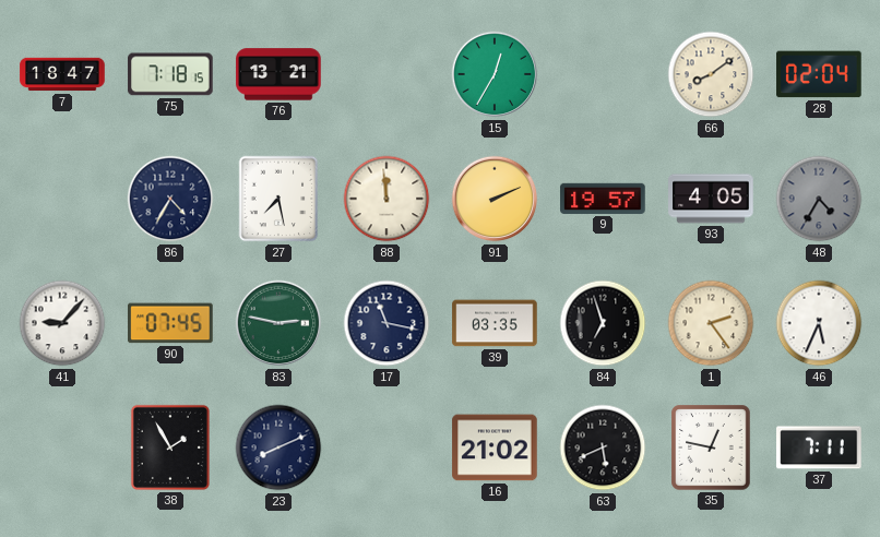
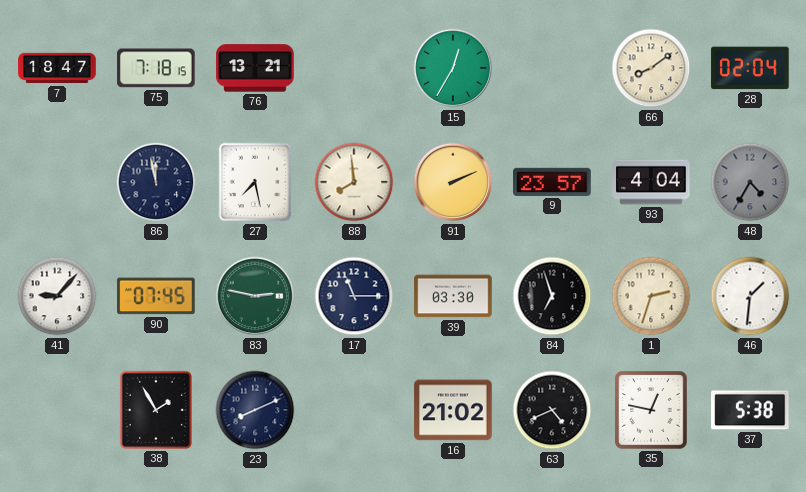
86: 4:35 -> 11:58 (156, 182)
88: 11:59 -> 7:59 (354, 182)
9: 19:57 -> 23:57 (552, 182)
93: 4:05 -> 4:04 (651, 182)
17: 11:17 -> 11:15 (354, 296)
39: 03:35 -> 03:30 (453, 296)
1: 2:24 -> 2:33 (651, 296)
46: 5:34 -> 1:31 (750, 296)
63: 5:41 -> 4:41 (552, 410)
37: 7:11 -> 5:38 (750, 410)
